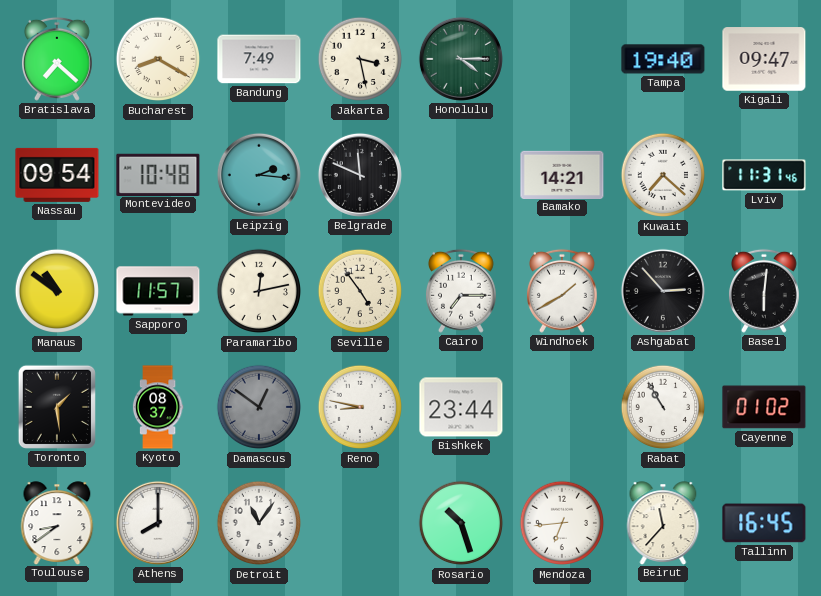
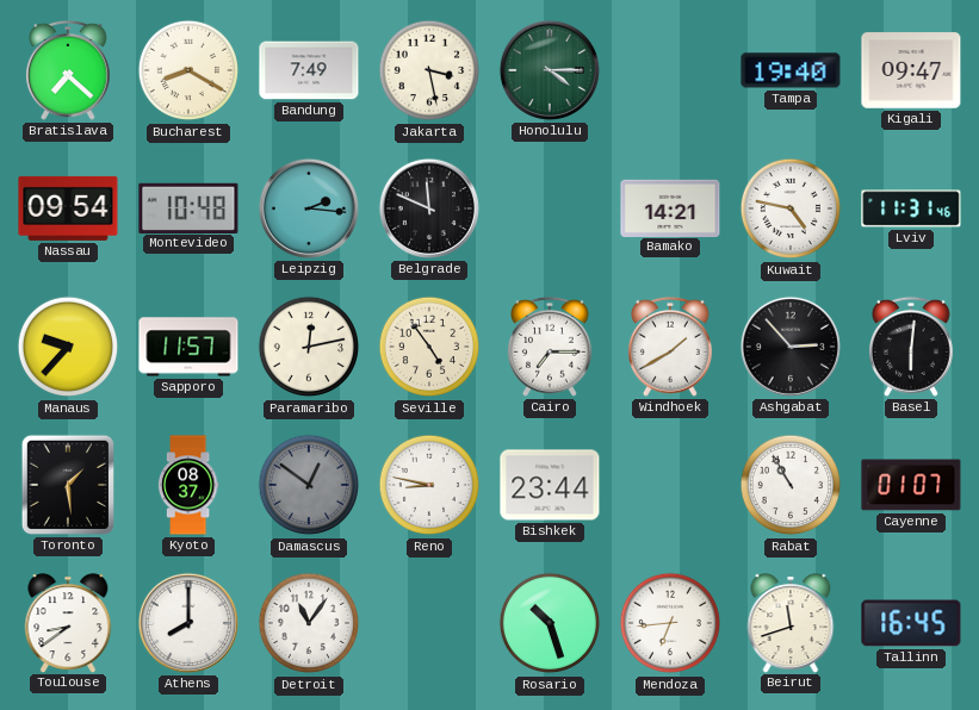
Kuwait: 7:22 -> 4:47 (791, 208)
Manaus: 10:51 -> 9:37 (68, 347)
Cayenne: 01:02 -> 01:07 (911, 485)
Beirut: 11:37 -> 11:42 (791, 623)
